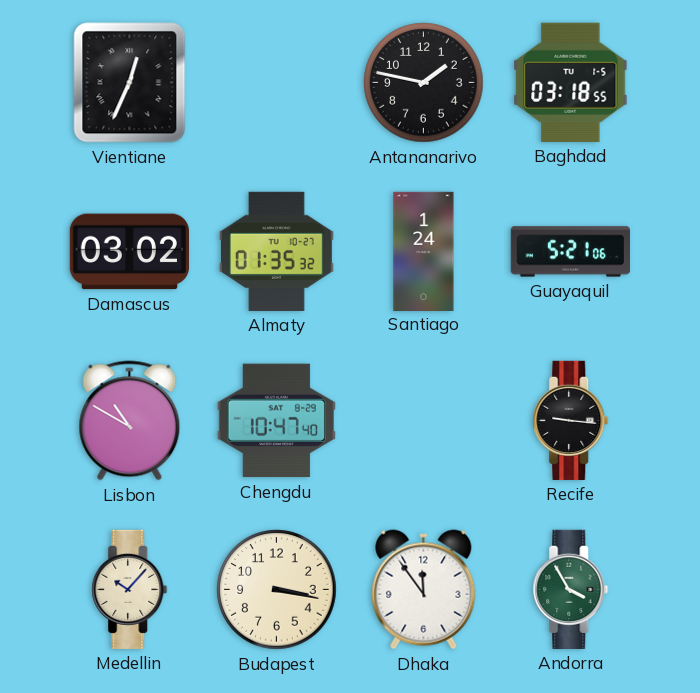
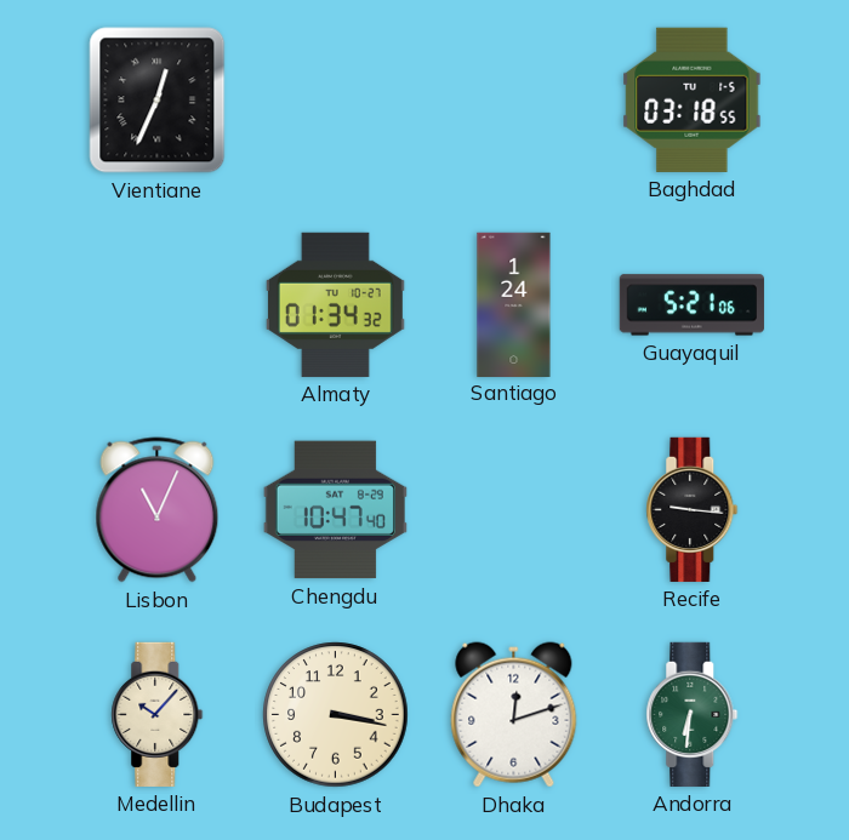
Antananarivo: 1:47 -> none (424, 83)
Damascus: 03:02 -> none (129, 252)
Almaty: 01:35 -> 01:34 (335, 304)
Lisbon: 10:50 -> 11:04 (158, 510)
Dhaka: 11:54 -> 12:12 (514, 715)
Andorra: 3:55 -> 6:31 (693, 714)
